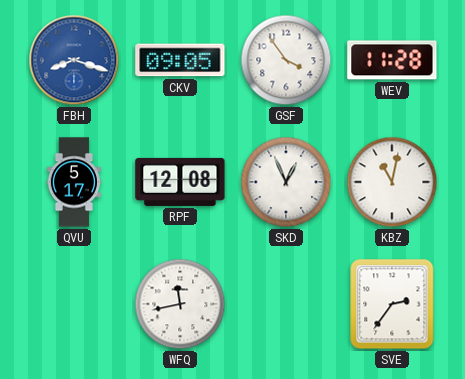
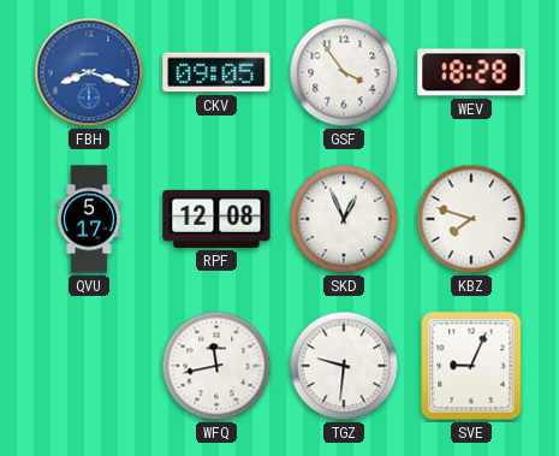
WEV: 11:28 -> 18:28 (471, 72)
KBZ: 11:02 -> 7:48 (471, 219)
TGZ: none -> 9:31 (344, 366)
SVE: 2:36 -> 9:04 (471, 366)
